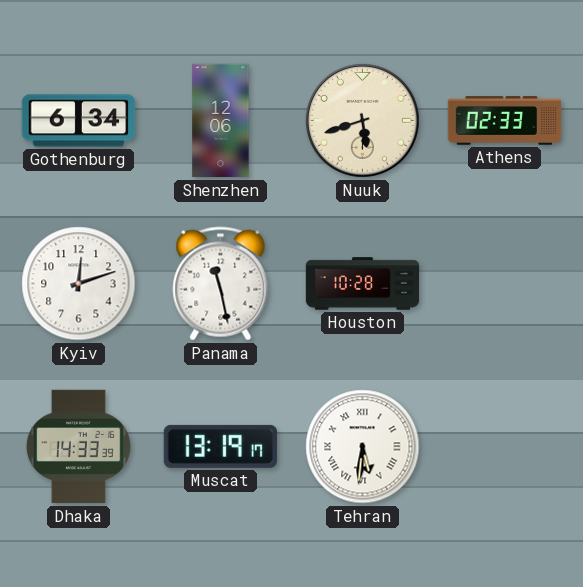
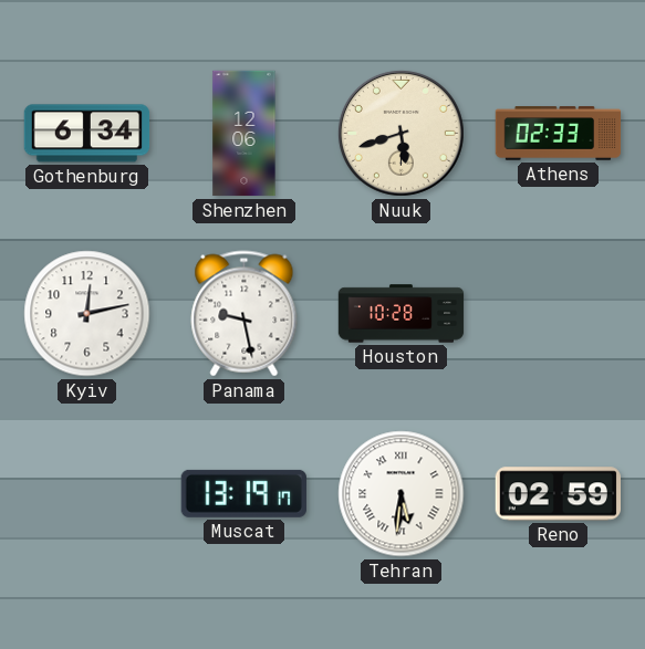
Kyiv: 12:12 -> 12:13 (87, 314)
Panama: 11:28 -> 9:28 (245, 314)
Dhaka: 14:33 -> none (78, 447)
Reno: none -> 02:59 (558, 494)
